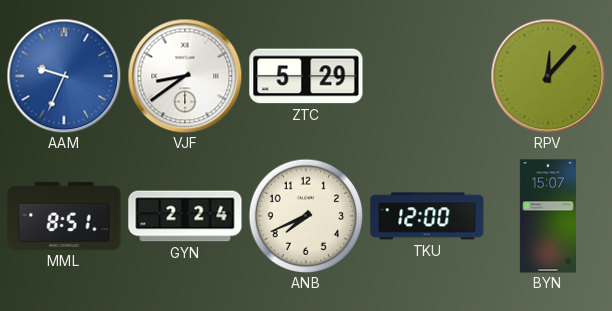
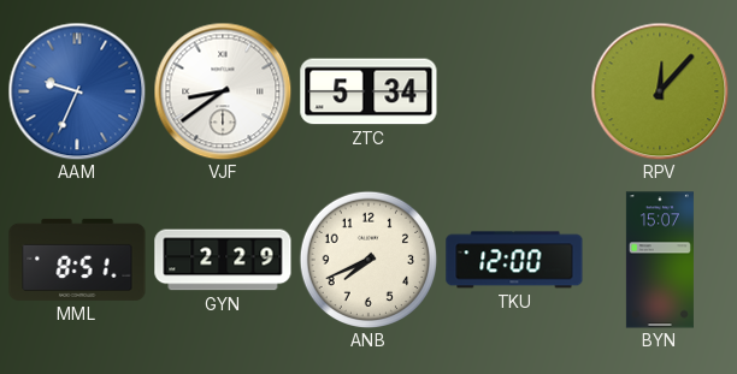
ZTC: 5:29 -> 5:34 (368, 91)
GYN: 2:24 -> 2:29 (223, 260)
